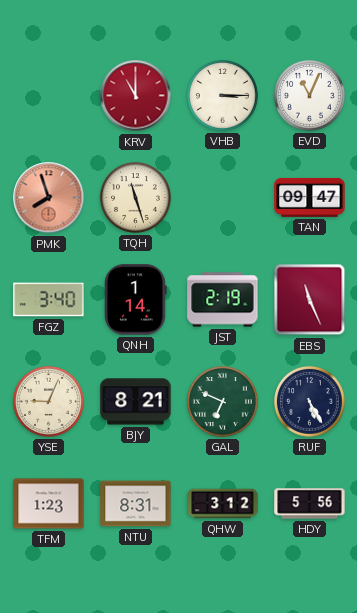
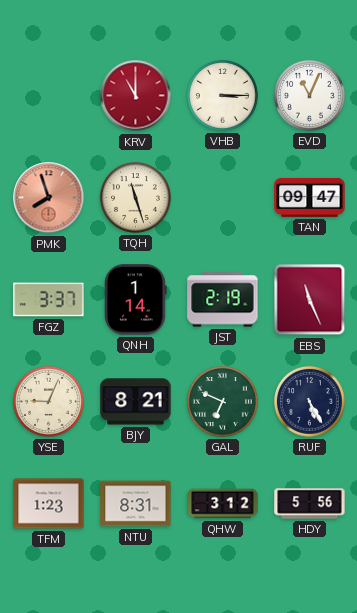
FGZ: 3:40 -> 3:37 (49, 300)
